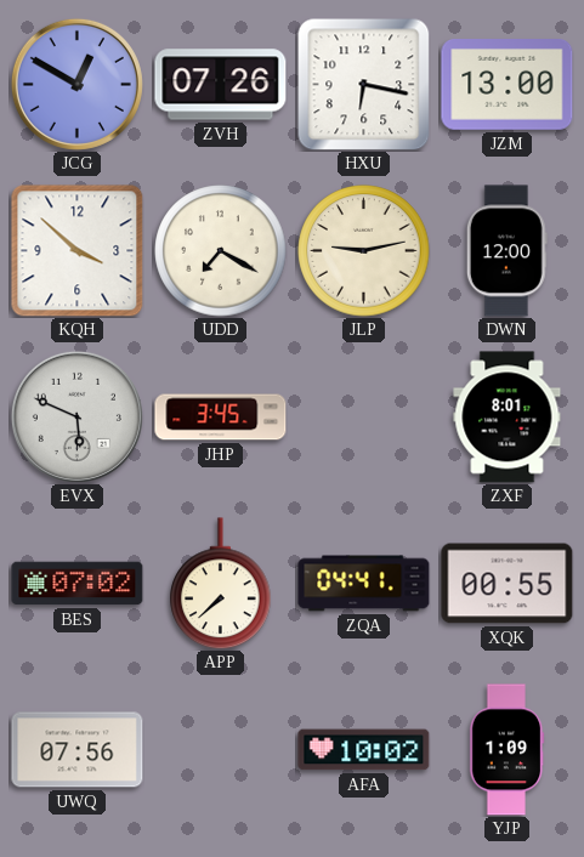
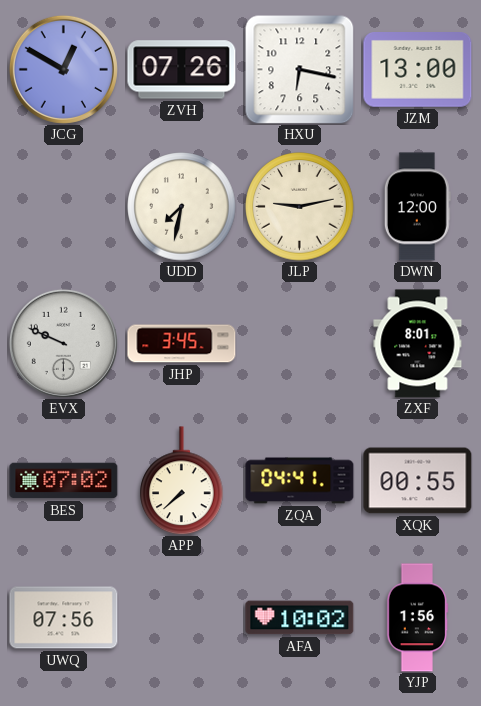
KQH: 3:52 -> none (78, 251)
UDD: 7:20 -> 7:32 (182, 207)
EVX: 5:49 -> 9:49 (63, 343)
YJP: 1:09 -> 1:56 (418, 618)
